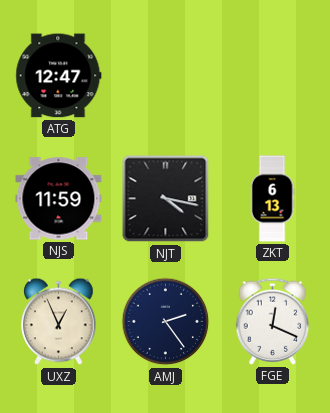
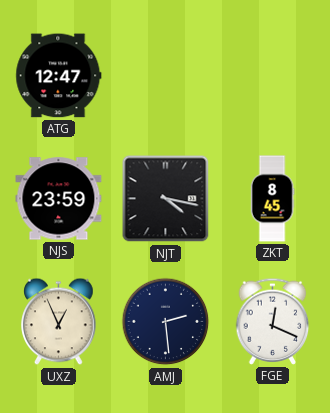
NJS: 11:59 -> 23:59 (59, 199)
ZKT: 6:13 -> 8:45 (272, 199)
AMJ: 2:24 -> 2:29 (166, 322)
